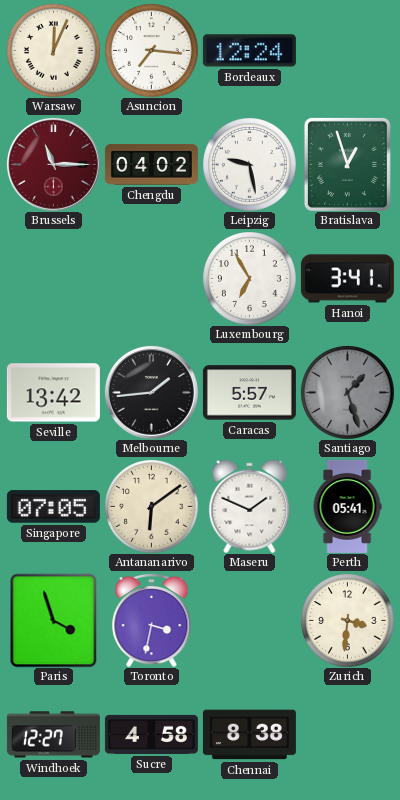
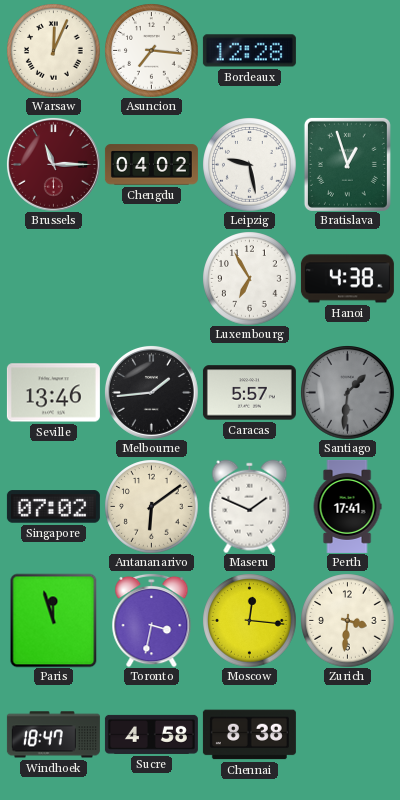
Bordeaux: 12:24 -> 12:28 (249, 51)
Hanoi: 3:41 -> 4:38 (347, 279)
Seville: 13:42 -> 13:46 (53, 393)
Santiago: 1:27 -> 1:31 (347, 392)
Singapore: 07:05 -> 07:02 (53, 507)
Perth: 05:41 -> 17:41 (347, 506)
Paris: 3:57 -> 11:57 (54, 620)
Moscow: none -> 12:16 (249, 620)
Windhoek: 12:27 -> 18:47 (53, 735)
